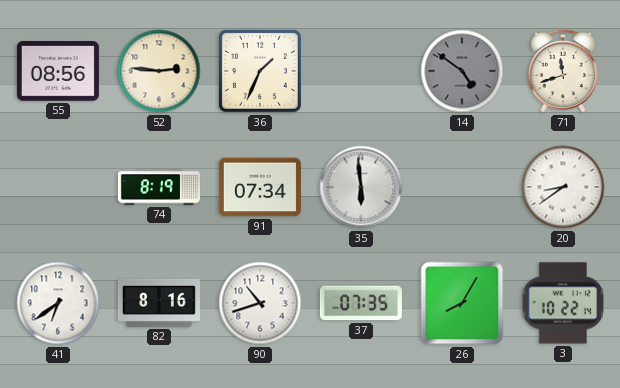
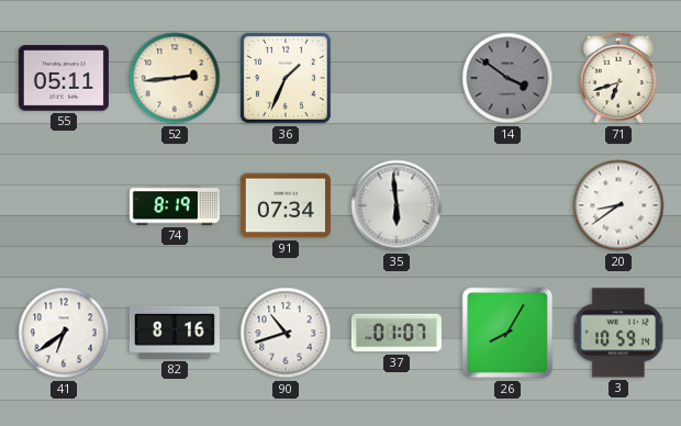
55: 08:56 -> 05:11 (64, 78)
52: 2:46 -> 2:44 (175, 78)
14: 4:51 -> 3:51 (507, 78)
71: 11:42 -> 6:42 (618, 78)
37: 07:35 -> 01:07 (397, 333)
3: 10:22 -> 10:59 (618, 333)
